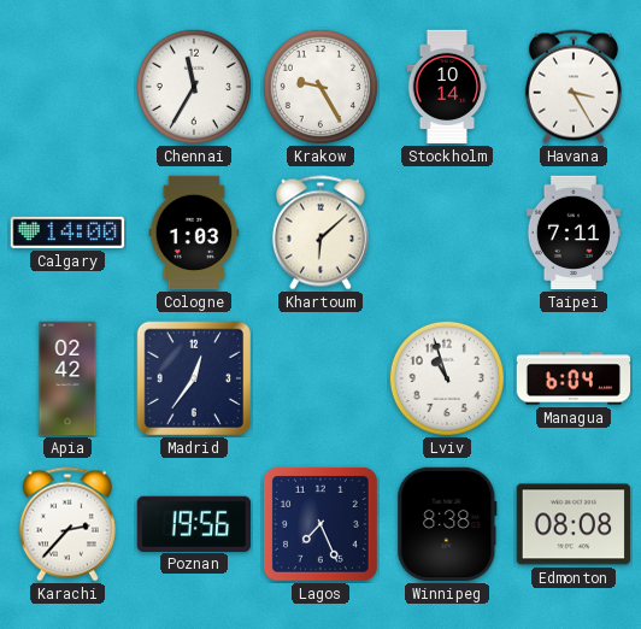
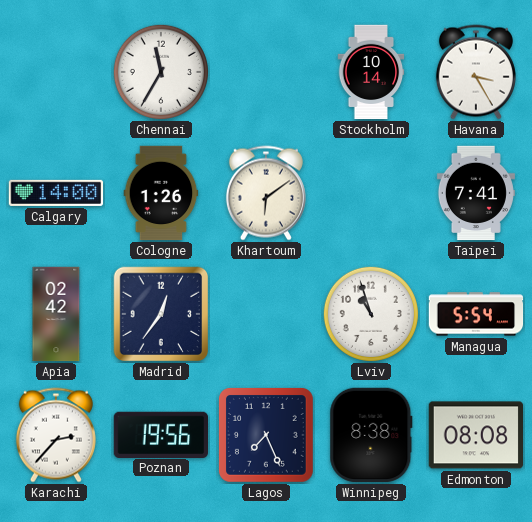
Krakow: 9:25 -> none (320, 87)
Cologne: 1:03 -> 1:26 (161, 193)
Khartoum: 6:08 -> 6:09 (266, 193)
Taipei: 7:11 -> 7:41 (476, 193)
Managua: 6:04 -> 5:54 (476, 314)
